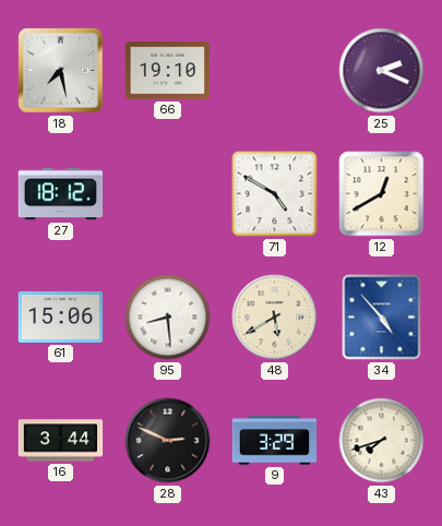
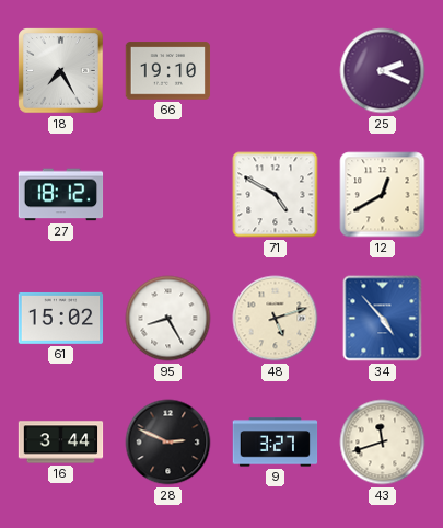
18: 7:28 -> 7:25 (61, 71)
61: 15:06 -> 15:02 (61, 318)
95: 8:29 -> 8:25 (168, 319)
48: 5:40 -> 5:12 (276, 319)
9: 3:29 -> 3:27 (276, 443)
43: 7:42 -> 11:42 (383, 443)
